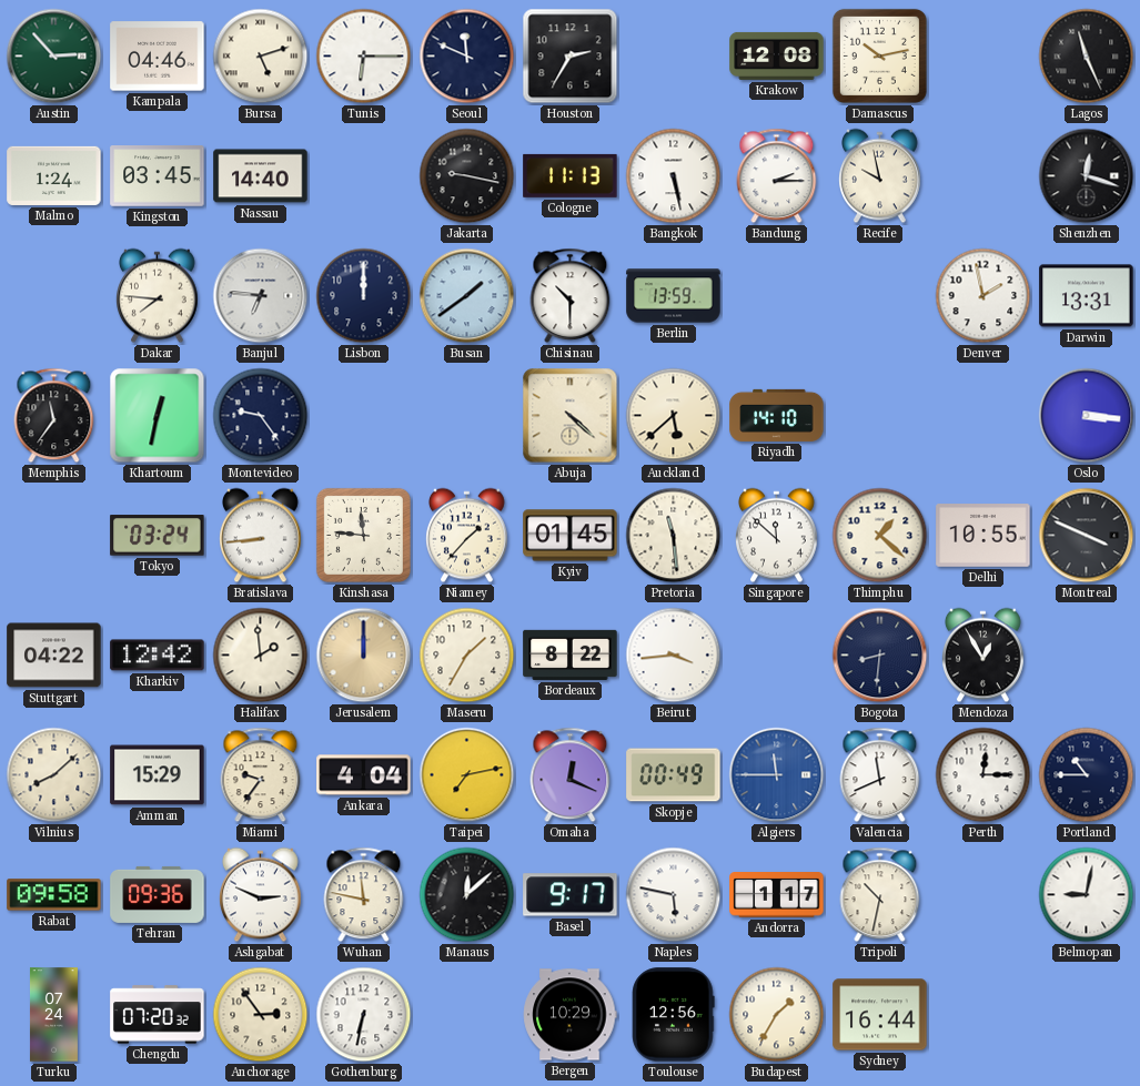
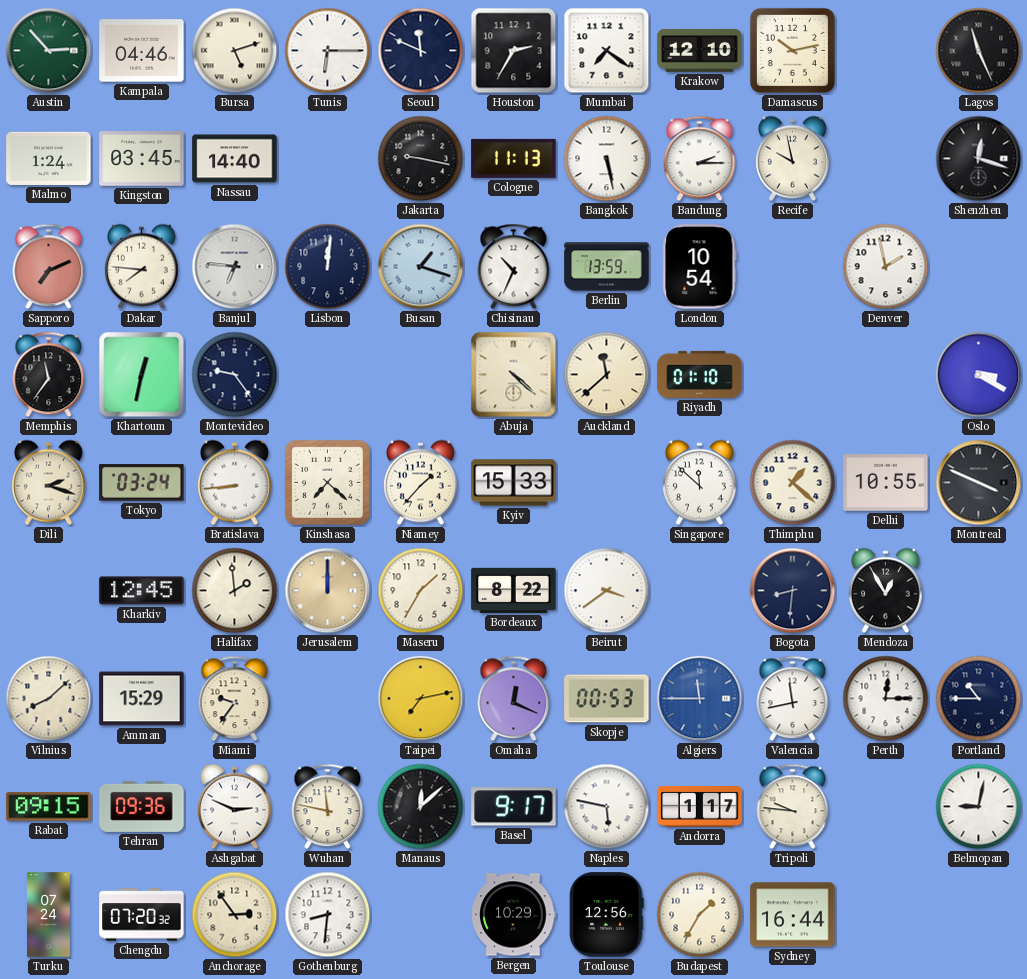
Mumbai: none -> 7:21 (607, 51)
Krakow: 12:08 -> 12:10 (700, 50)
Sapporo: none -> 7:11 (49, 267)
Lisbon: 12:00 -> 12:01 (328, 267)
Busan: 1:39 -> 1:18 (421, 267)
Chisinau: 10:30 -> 10:34 (514, 267)
London: none -> 10:54 (700, 267)
Darwin: 13:31 -> none (1087, 296)
Auckland: 5:38 -> 11:38 (607, 375)
Riyadh: 14:10 -> 01:10 (700, 374)
Oslo: 3:16 -> 3:20 (979, 375)
Dili: none -> 2:18 (49, 483)
Kinshasa: 11:46 -> 7:22 (327, 482)
Kyiv: 01:45 -> 15:33 (514, 483)
Pretoria: 11:29 -> none (674, 536)
Stuttgart: 04:22 -> none (54, 656)
Kharkiv: 12:42 -> 12:45 (142, 591)
Beirut: 3:44 -> 3:39 (607, 591)
Ankara: 4:04 -> none (364, 775)
Skopje: 00:49 -> 00:53 (607, 699)
Valencia: 11:41 -> 11:43 (793, 699)
Rabat: 09:58 -> 09:15 (49, 807)
Tripoli: 10:32 -> 9:46 (793, 807)
Gothenburg: 6:32 -> 8:31 (328, 915)
